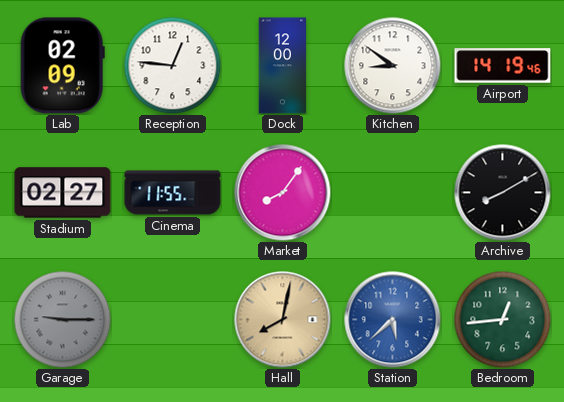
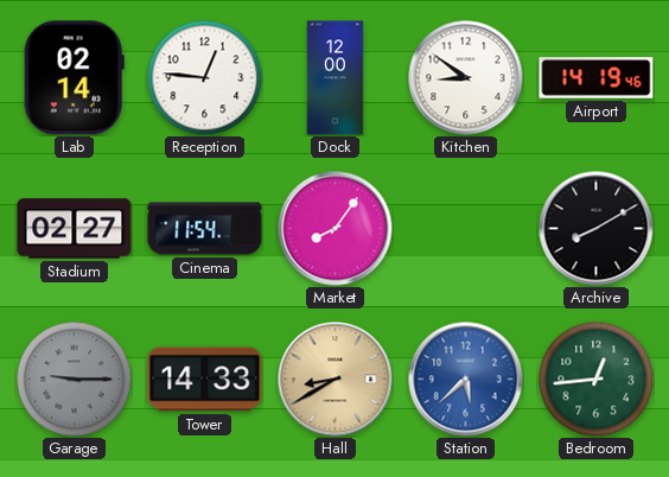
Lab: 02:09 -> 02:14 (74, 78)
Cinema: 11:55 -> 11:54 (205, 229)
Tower: none -> 14:33 (205, 380)
Hall: 8:02 -> 8:40 (336, 380)
